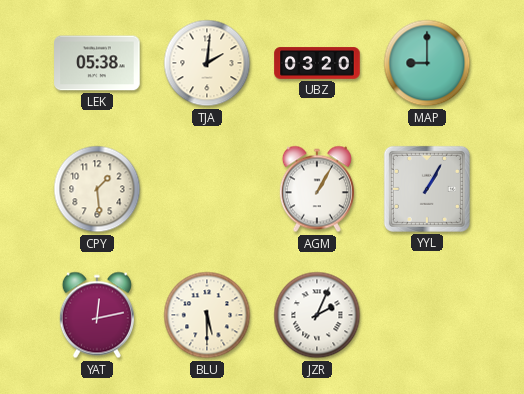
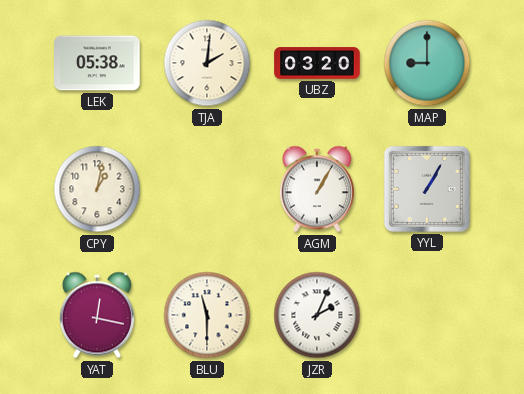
CPY: 1:29 -> 1:02 (97, 189)
YAT: 12:13 -> 12:17 (97, 315)
BLU: 5:30 -> 11:30 (207, 315)
